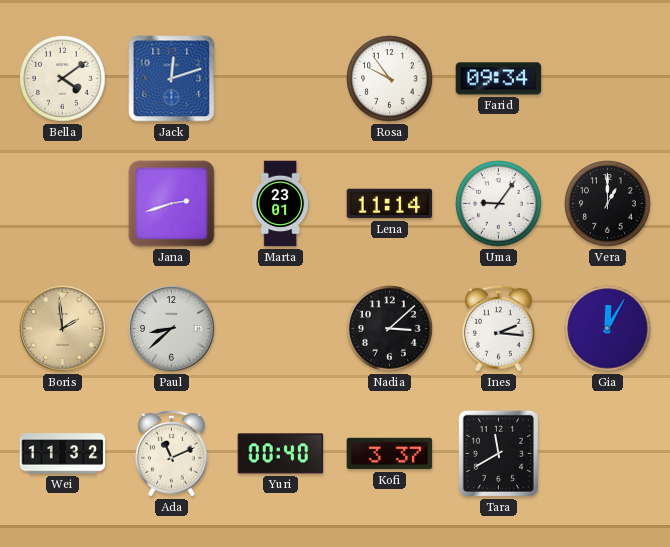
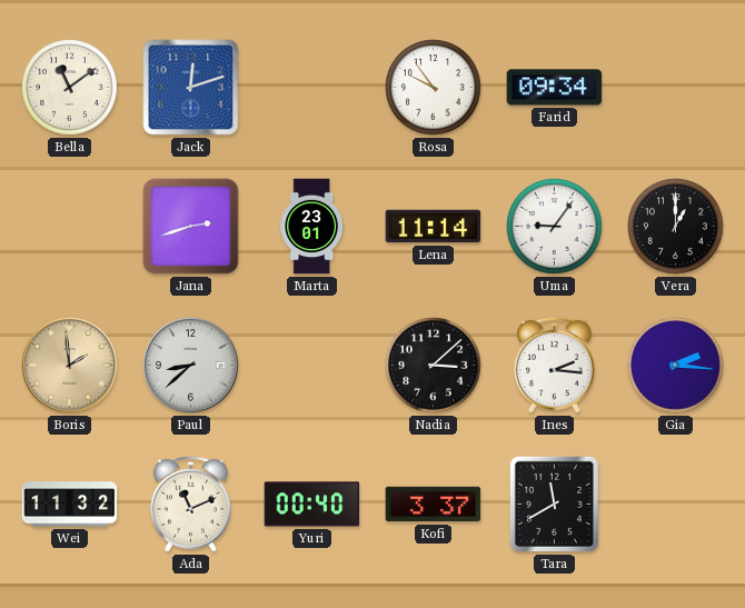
Bella: 4:09 -> 11:09 (70, 88)
Gia: 12:05 -> 2:16 (676, 366)
